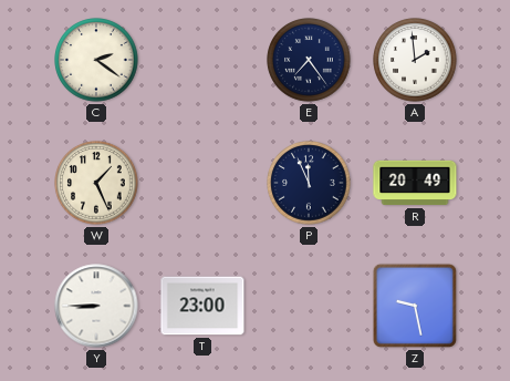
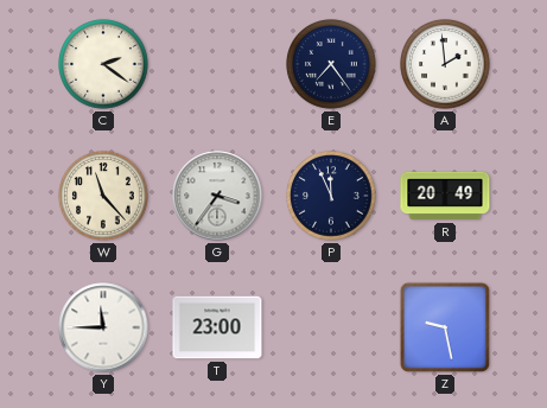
W: 1:26 -> 11:23 (103, 196)
G: none -> 3:36 (217, 196)
Y: 8:45 -> 11:45 (103, 327)
